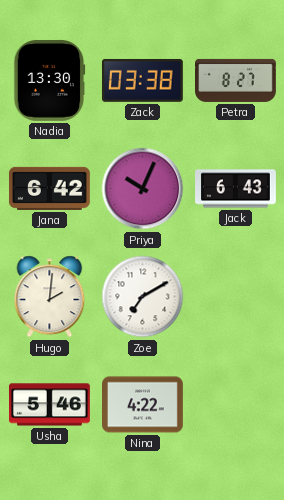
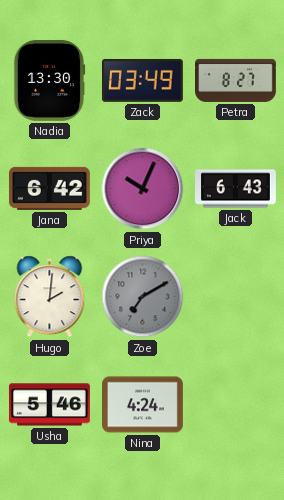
Zack: 03:38 -> 03:49 (142, 80)
Zoe dial: white -> grey (143, 297)
Nina: 4:22 -> 4:24 (143, 405)
